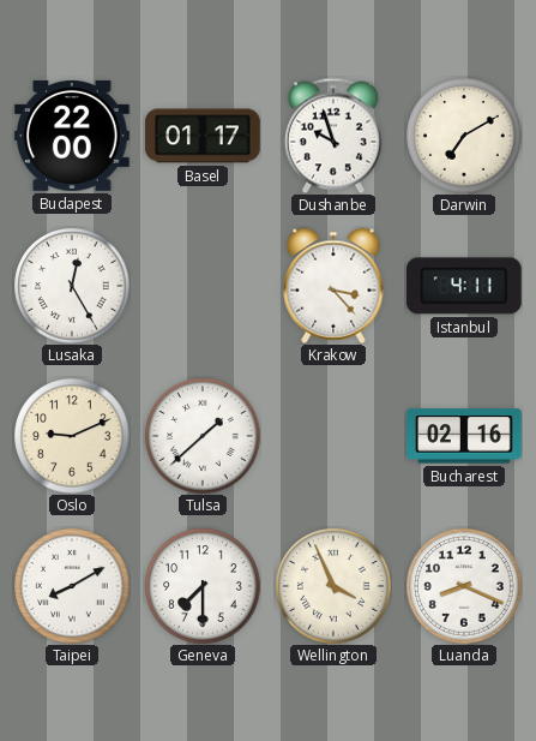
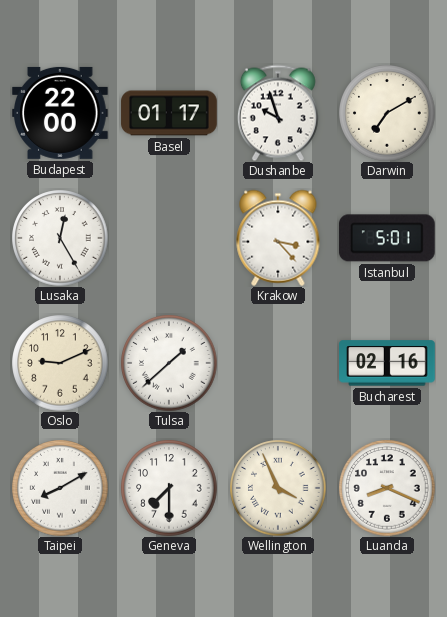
Istanbul: 4:11 -> 5:01 (387, 238)
